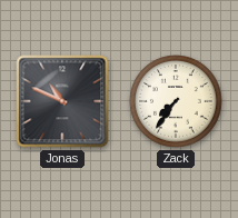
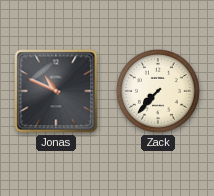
Zack: 7:36 -> 7:37 (158, 91)
